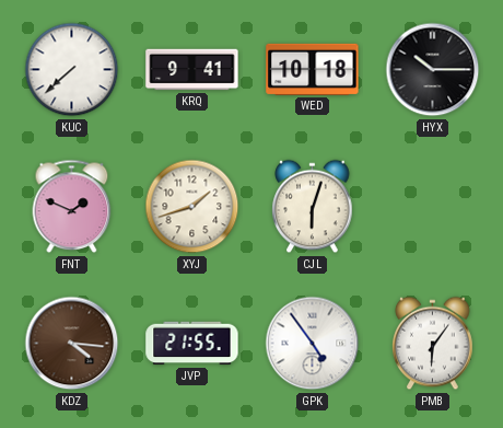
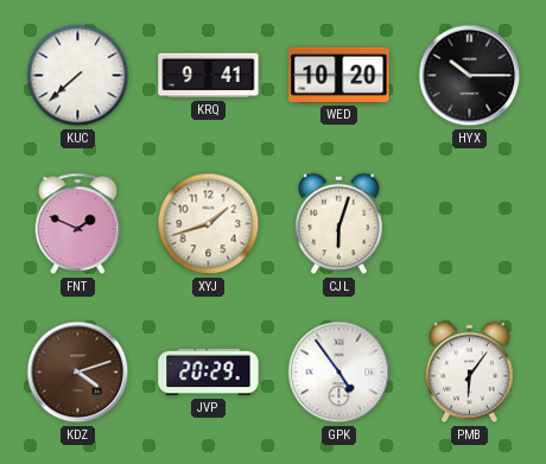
WED: 10:18 -> 10:20 (339, 75)
KDZ: 4:16 -> 4:12 (78, 373)
JVP: 21:55 -> 20:29 (209, 373)
